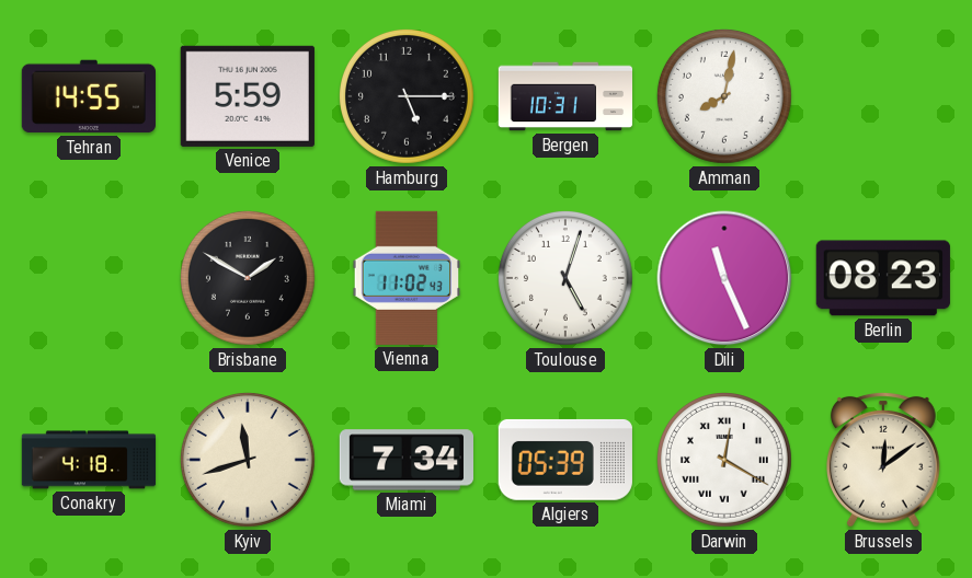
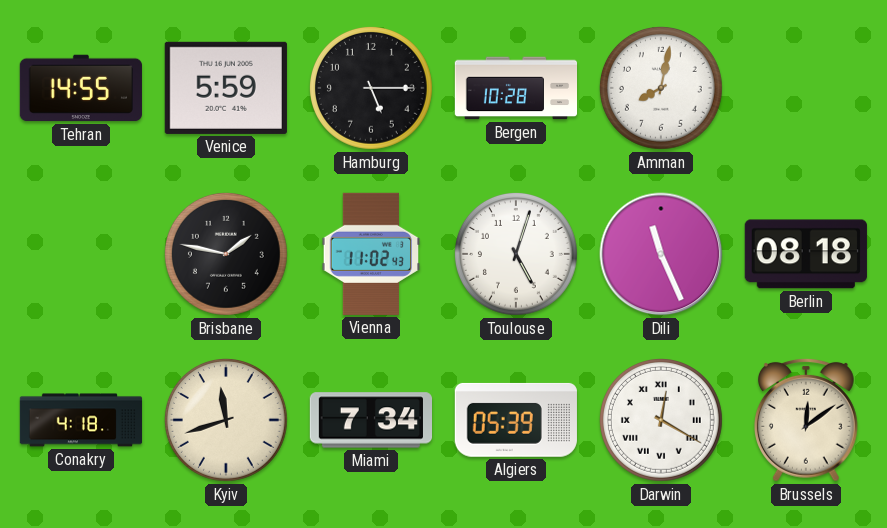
Bergen: 10:31 -> 10:28 (516, 88)
Brisbane: 1:50 -> 1:47 (226, 254)
Berlin: 08:23 -> 08:18 (806, 254)
